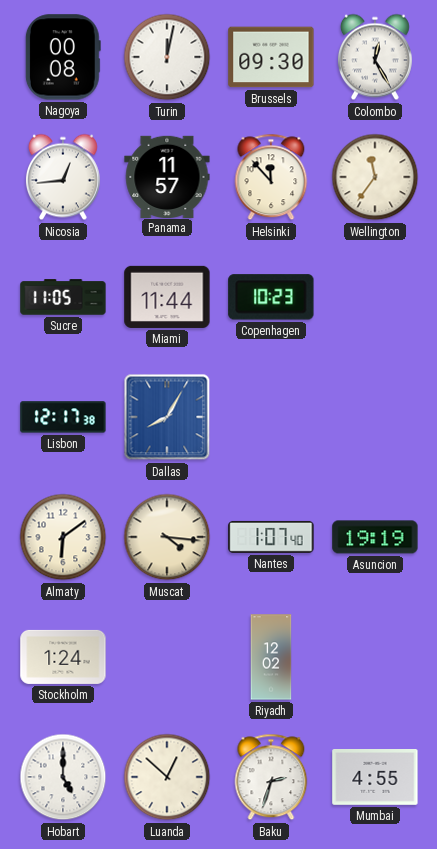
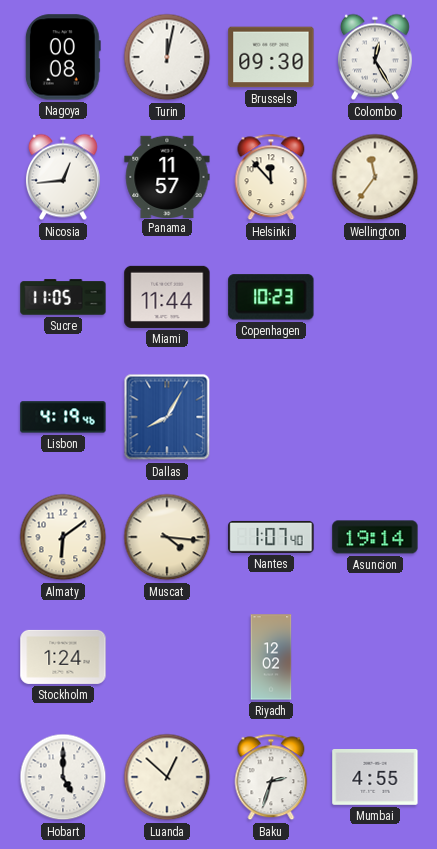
Lisbon: 12:17 -> 4:19 (63, 417)
Asuncion: 19:19 -> 19:14 (375, 537)
